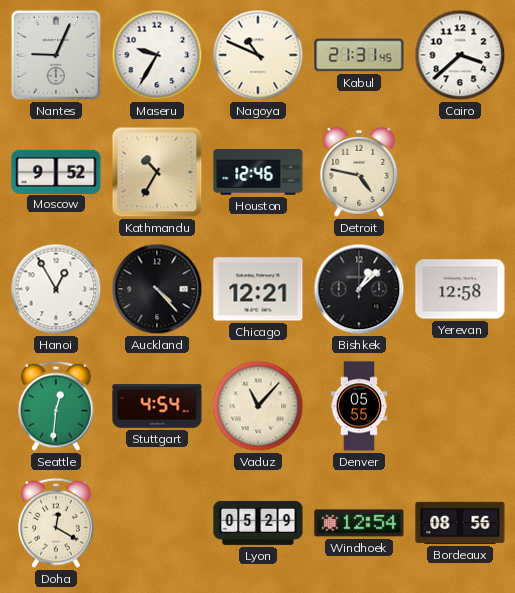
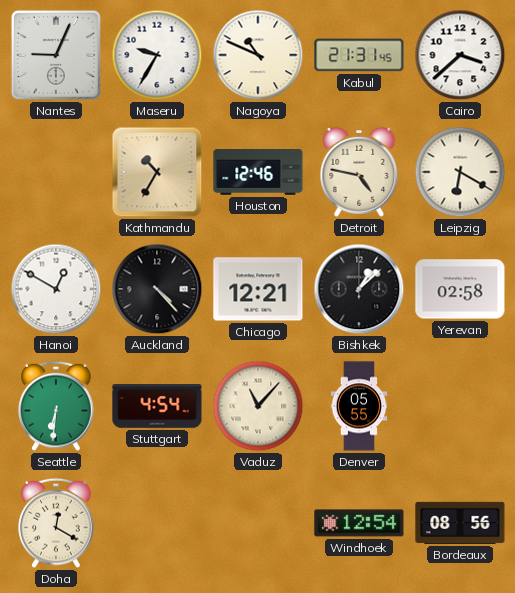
Moscow: 9:52 -> none (56, 171)
Leipzig: none -> 6:20 (460, 172)
Hanoi: 12:55 -> 12:50 (56, 289)
Yerevan: 12:58 -> 02:58 (460, 289)
Seattle: 12:31 -> 6:31 (56, 406)
Lyon: 05:29 -> none (258, 523)
